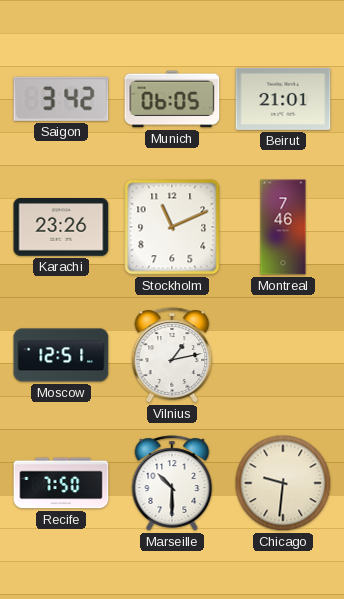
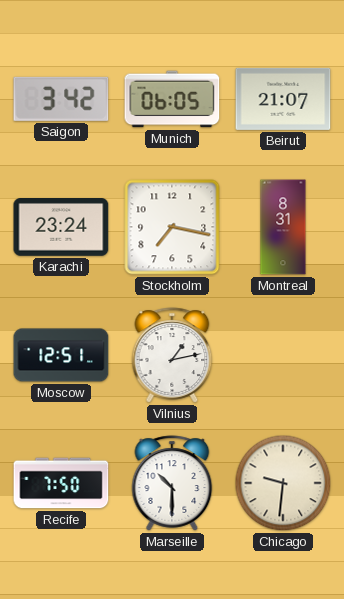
Beirut: 21:01 -> 21:07 (283, 99)
Karachi: 23:26 -> 23:24 (61, 228)
Stockholm: 11:11 -> 7:17 (172, 227)
Montreal: 7:46 -> 8:31 (283, 227)
